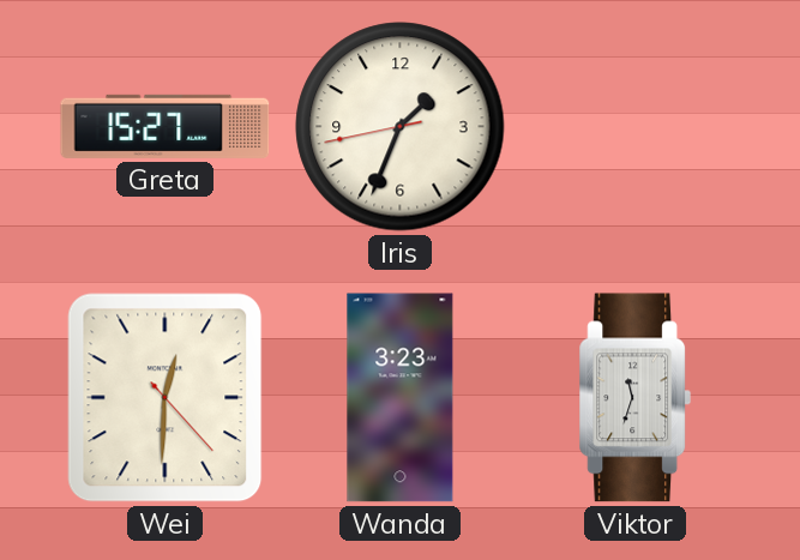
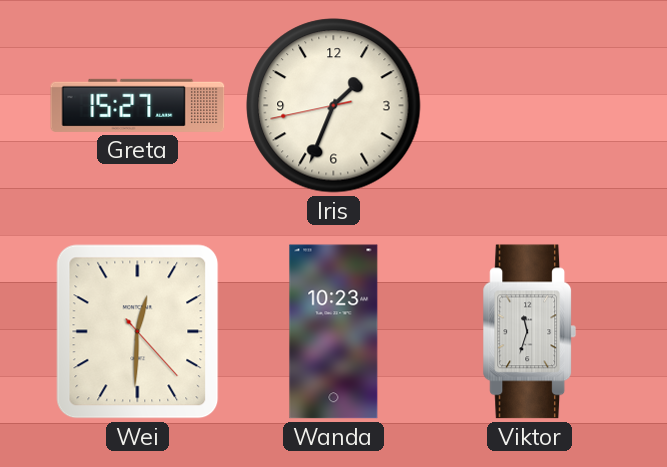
Wanda: 3:23 -> 10:23 (334, 332)
